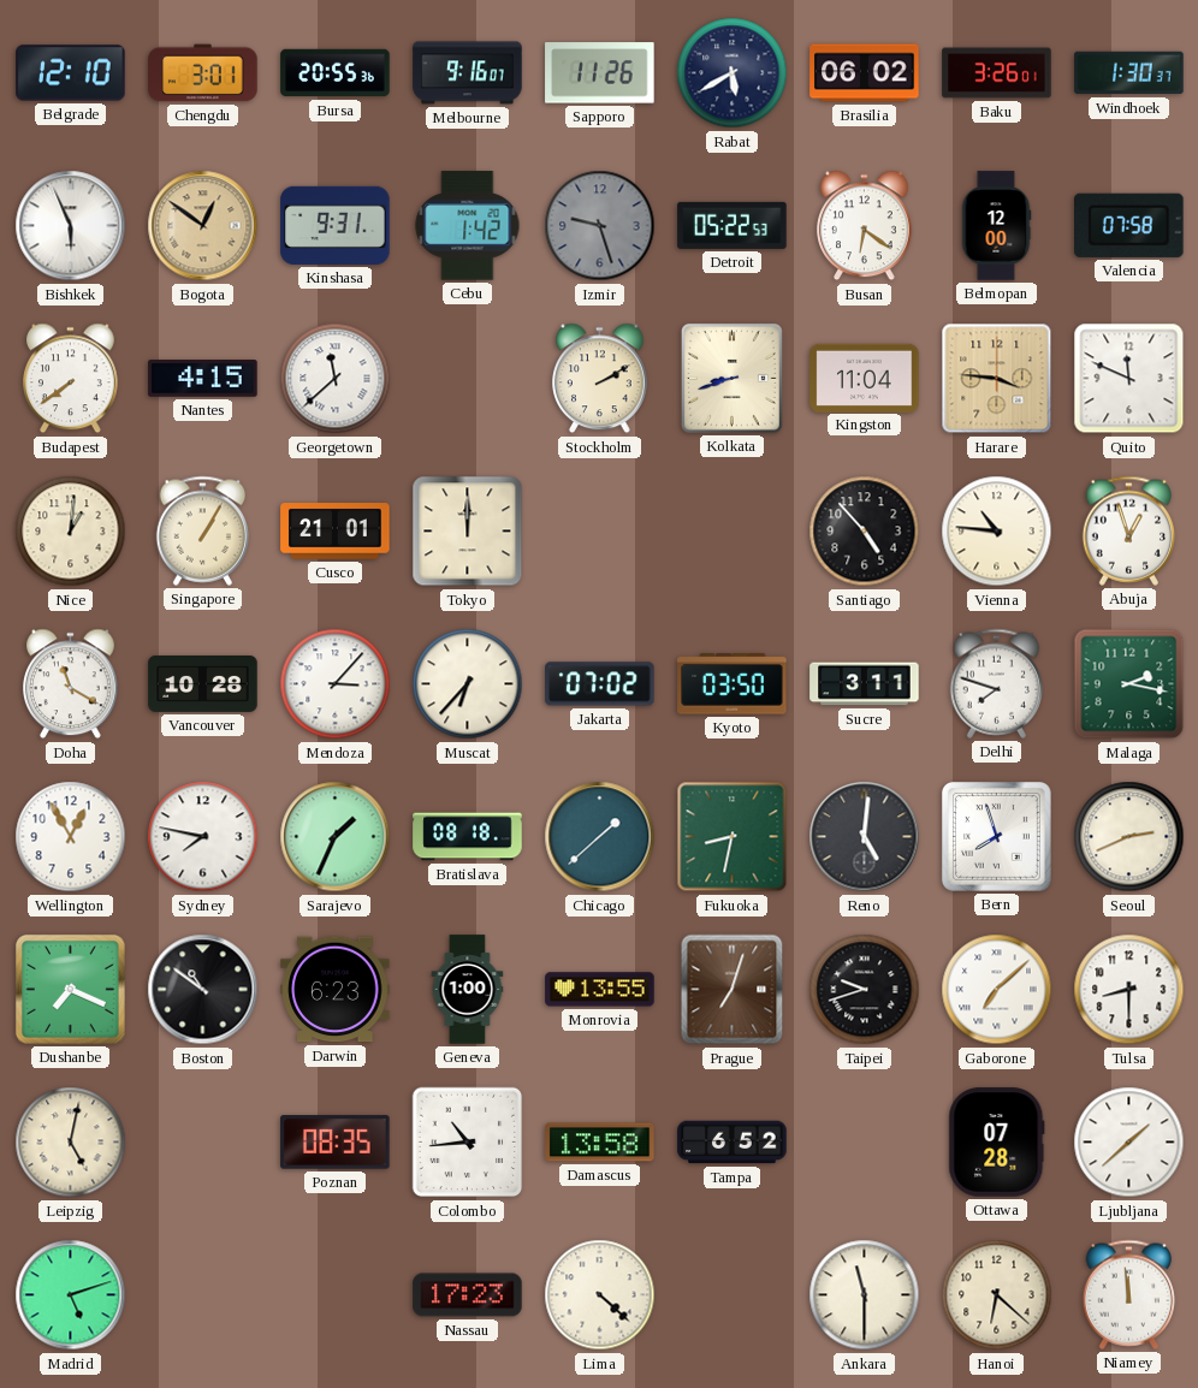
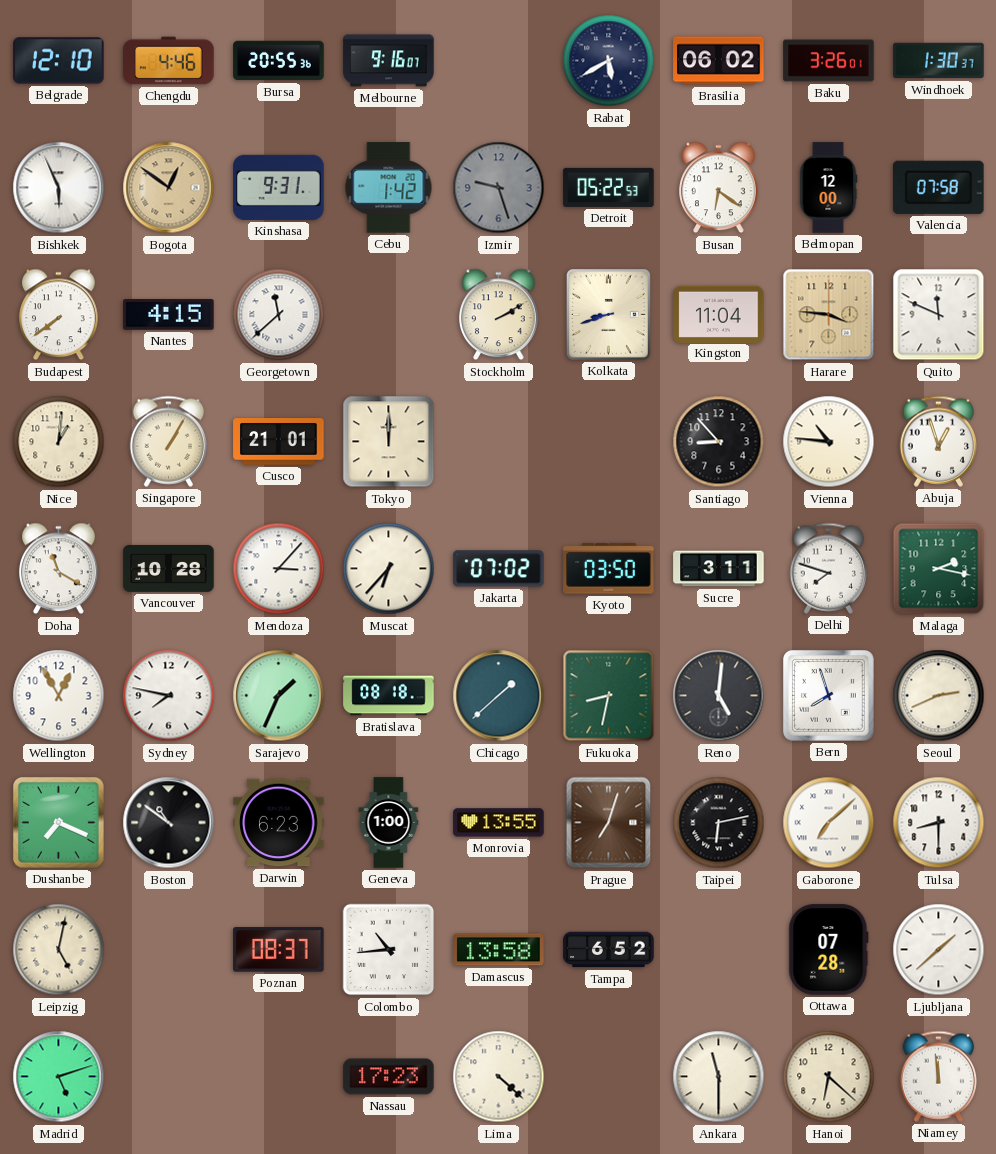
Chengdu: 3:01 -> 4:46 (169, 61)
Sapporo: 11:26 -> none (600, 73)
Santiago: 4:53 -> 8:53 (719, 442)
Taipei: 9:42 -> 6:13 (719, 823)
Poznan: 08:35 -> 08:37 (279, 950)
